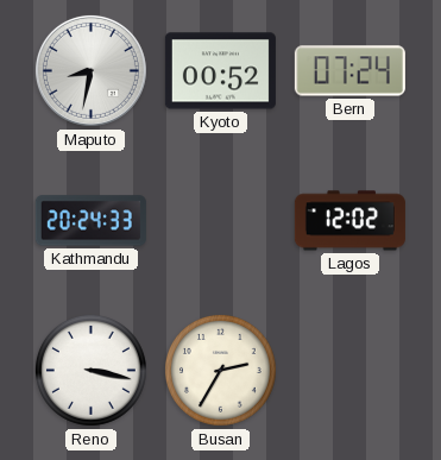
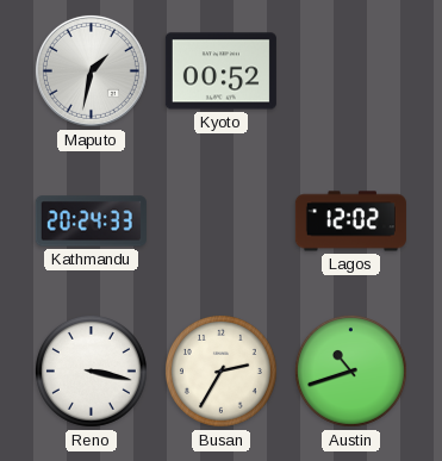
Maputo: 8:32 -> 1:32 (91, 70)
Bern: 07:24 -> none (349, 71)
Austin: none -> 10:42 (350, 370)
